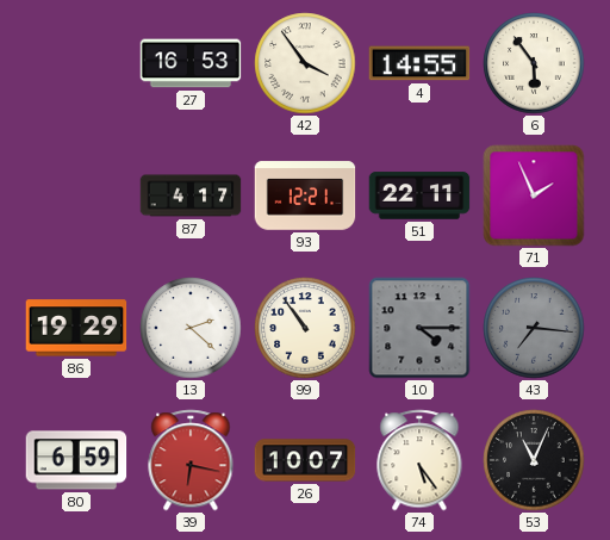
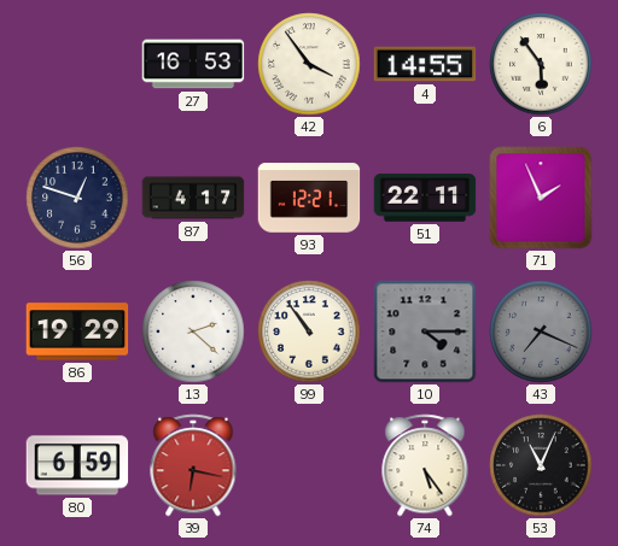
56: none -> 12:48 (77, 198)
43: 7:16 -> 7:19 (541, 331)
26: 10:07 -> none (305, 460)
